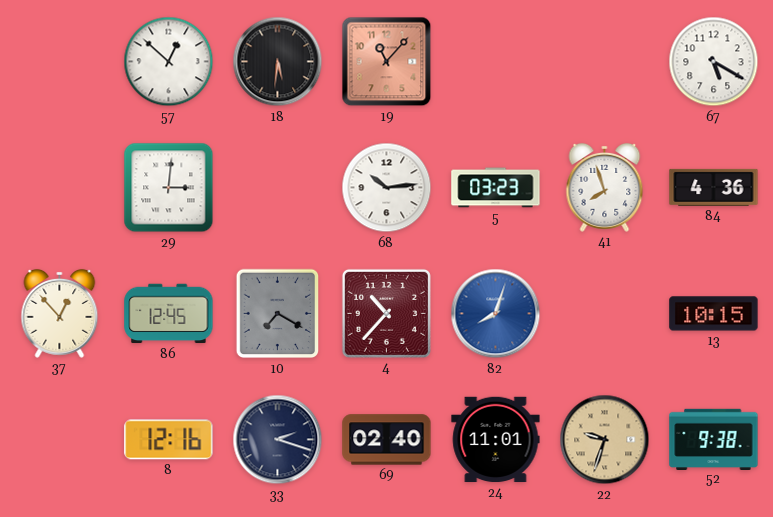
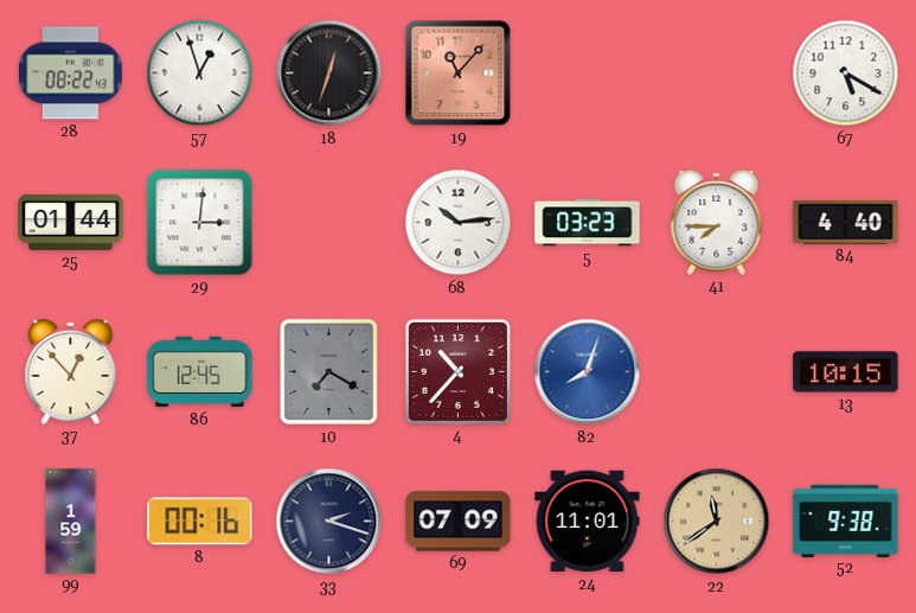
28: none -> 08:22 (70, 74)
57: 12:52 -> 12:57 (200, 74)
18: 5:31 -> 12:33 (329, 74)
25: none -> 01:44 (71, 222)
41: 7:57 -> 7:45 (717, 222)
84: 4:36 -> 4:40 (846, 222)
99: none -> 1:59 (71, 522)
8: 12:16 -> 00:16 (200, 522)
69: 02:40 -> 07:09 (459, 522)
22: 9:33 -> 11:39 (717, 522)
